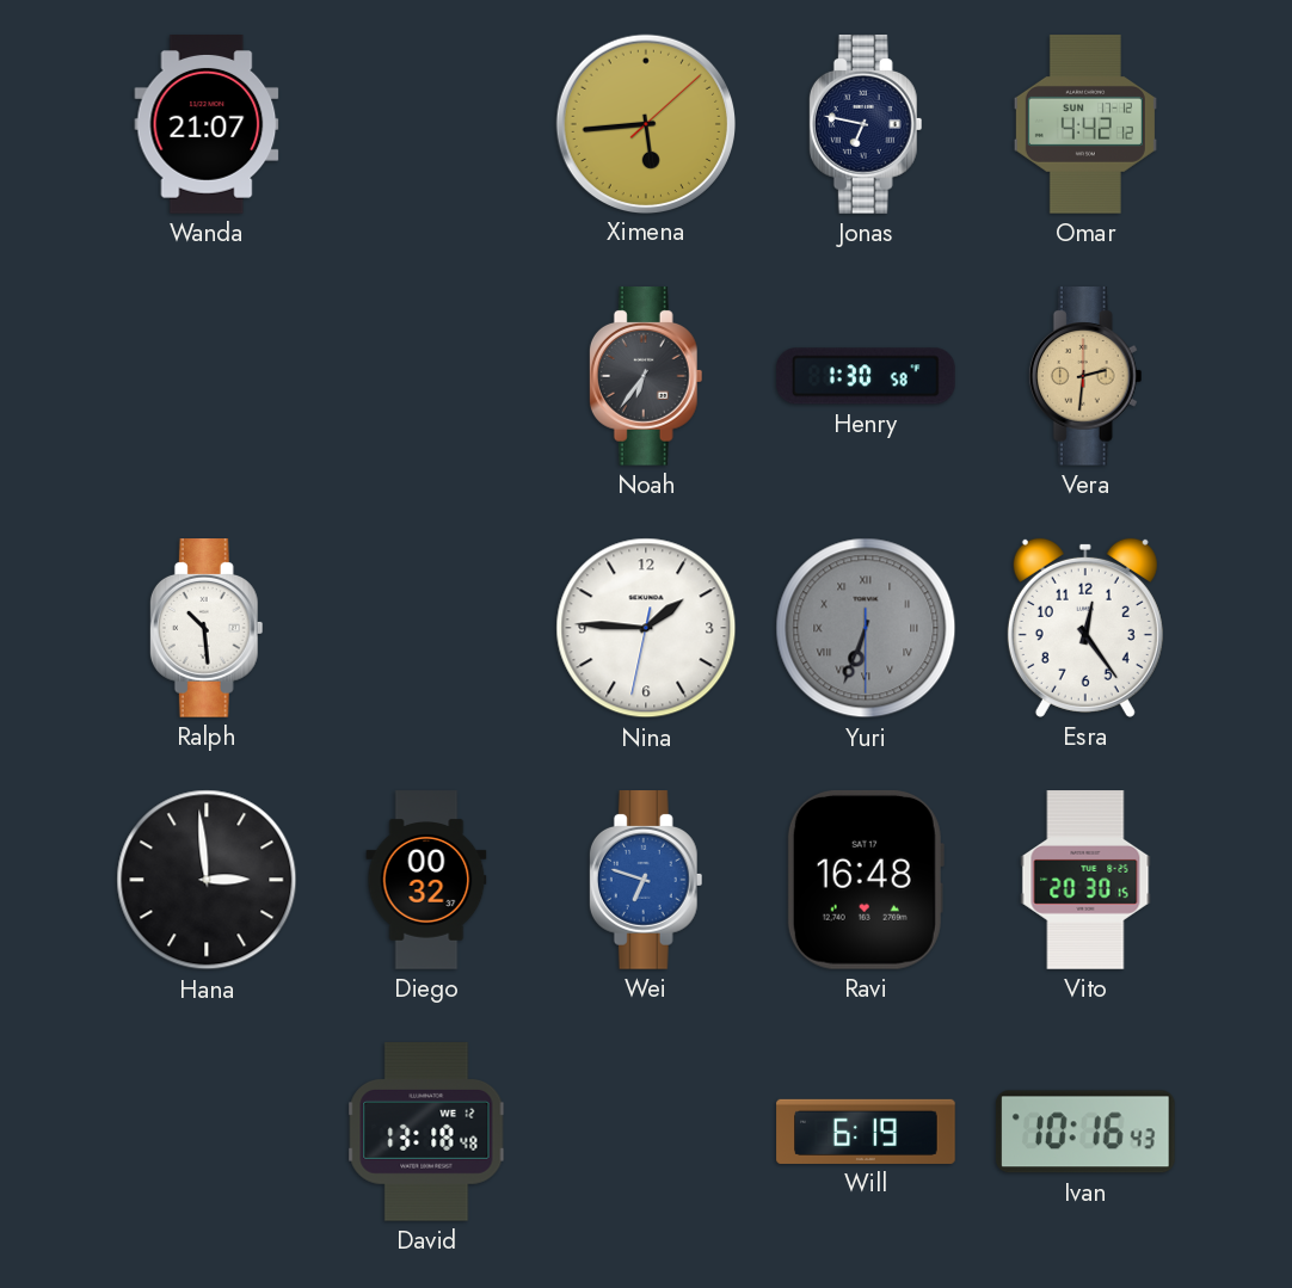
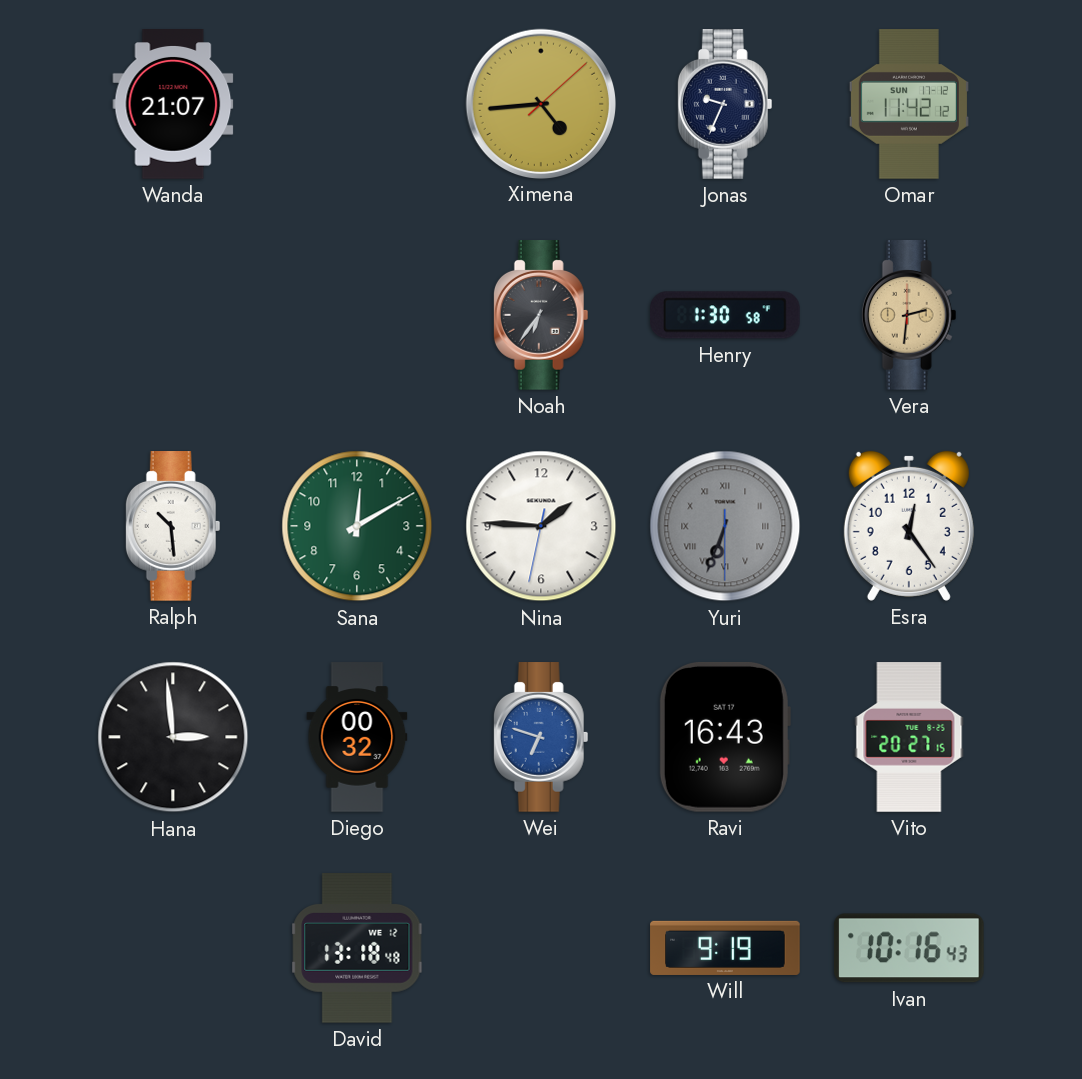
Ximena: 5:44 -> 4:44 (540, 103)
Jonas: 6:47 -> 9:34 (725, 104)
Omar: 4:42 -> 11:42 (909, 104)
Sana: none -> 12:10 (357, 526)
Ravi: 16:48 -> 16:43 (725, 737)
Vito: 20:30 -> 20:27 (909, 737)
Will: 6:19 -> 9:19 (725, 948)
